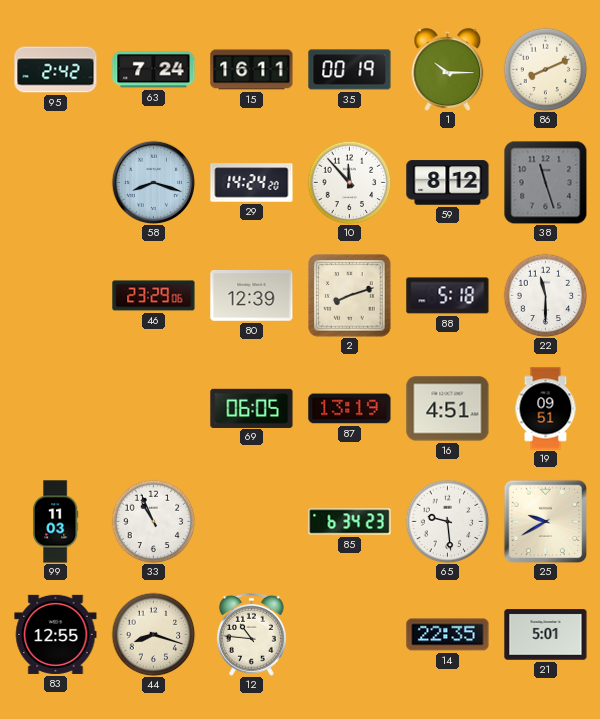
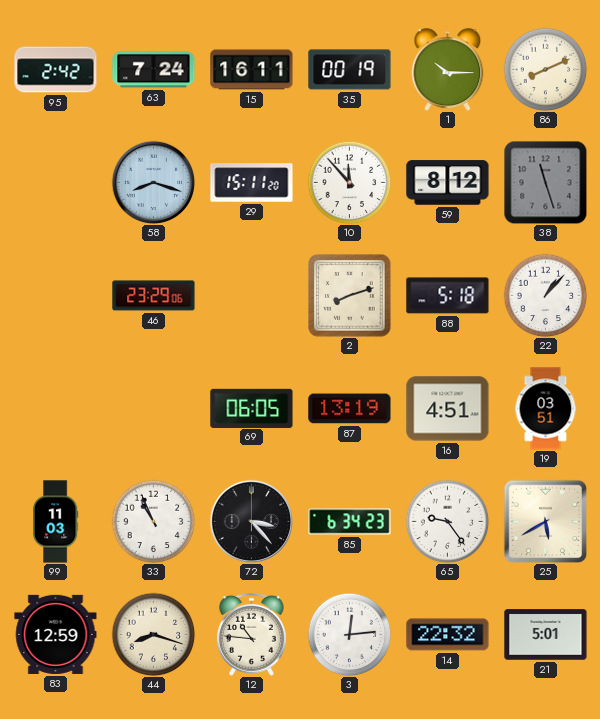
29: 14:24 -> 15:11 (252, 183)
80: 12:39 -> none (252, 296)
22: 11:30 -> 1:07 (545, 295)
19: 09:51 -> 03:51 (546, 409)
72: none -> 3:23 (251, 521)
65: 9:29 -> 9:24 (447, 521)
25: 9:40 -> 5:40 (545, 521)
83: 12:55 -> 12:59 (56, 634)
3: none -> 12:14 (349, 634)
14: 22:35 -> 22:32 (448, 635)
